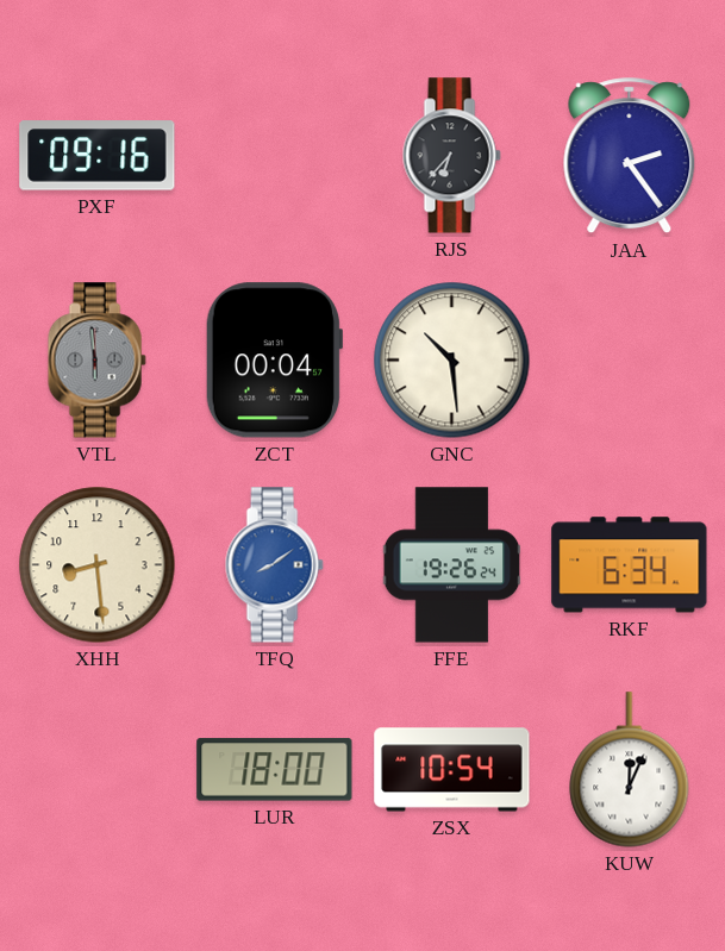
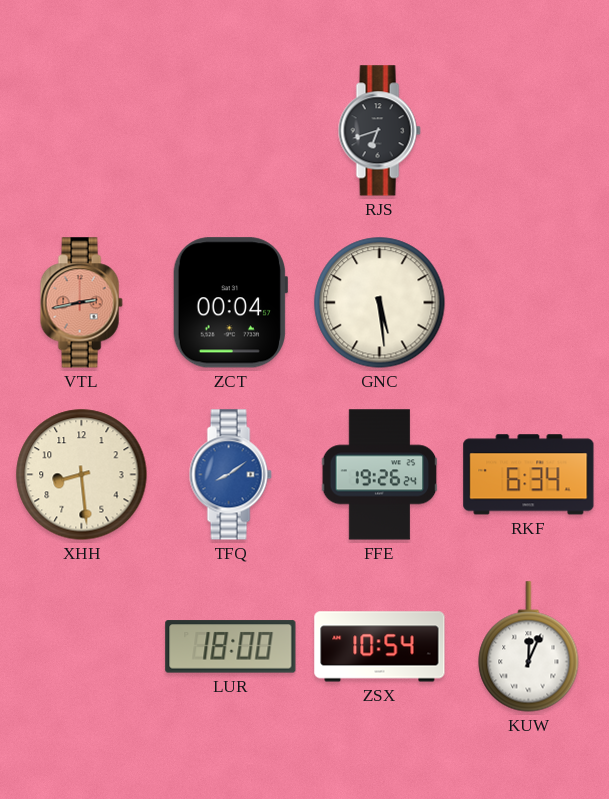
PXF: 09:16 -> none (98, 156)
RJS: 6:37 -> 6:42 (379, 131)
JAA: 2:24 -> none (630, 156)
VTL: 5:59 -> 2:43 (81, 303)
VTL dial: grey -> salmon (81, 303)
GNC: 10:29 -> 5:29 (380, 303)
